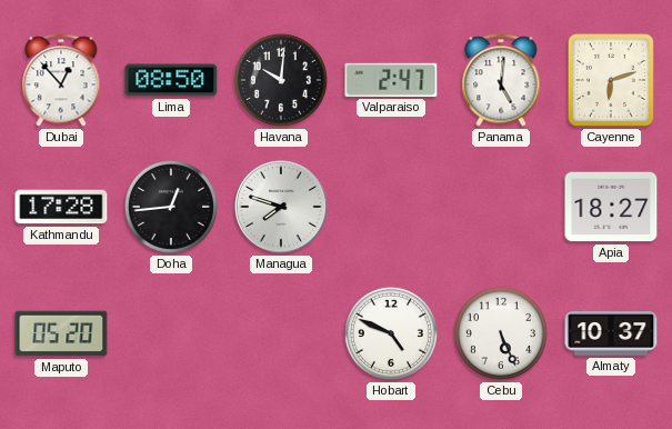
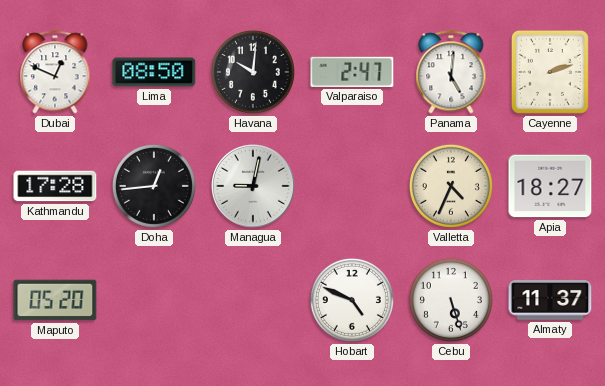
Dubai: 12:53 -> 12:49 (55, 72)
Cayenne: 6:12 -> 2:12 (550, 72)
Managua: 7:48 -> 9:02 (254, 187)
Valletta: none -> 4:34 (451, 186)
Cebu: 5:26 -> 5:27 (451, 300)
Almaty: 10:37 -> 11:37 (550, 300)
